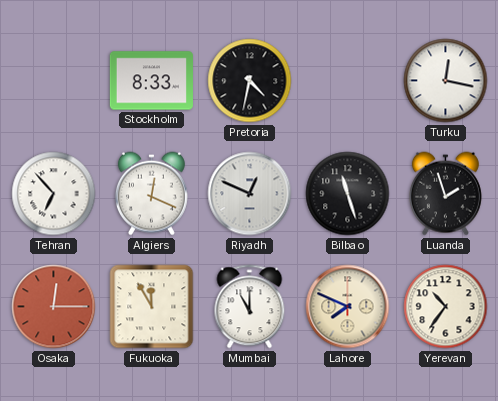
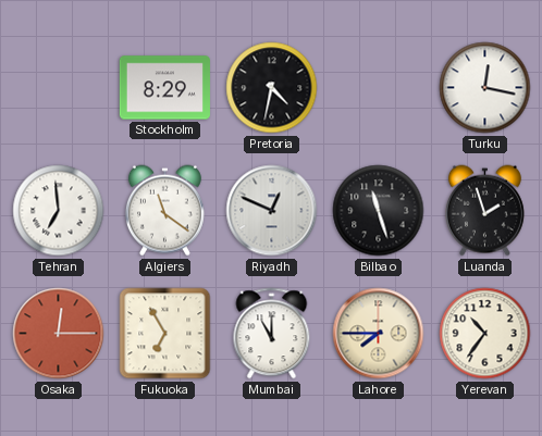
Stockholm: 8:33 -> 8:29 (164, 88)
Tehran: 6:53 -> 6:59 (59, 211)
Algiers: 12:19 -> 11:21 (164, 211)
Fukuoka: 11:55 -> 6:55 (165, 334)
Lahore: 7:49 -> 7:45 (379, 334)
